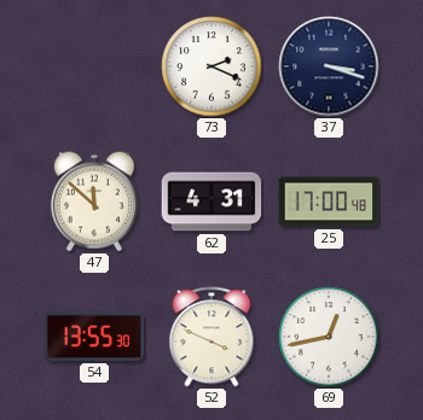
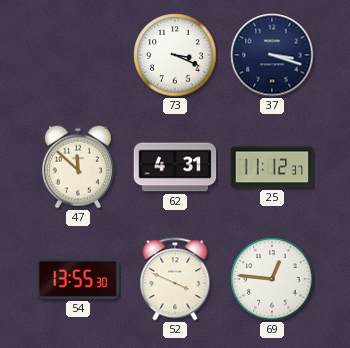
73: 2:19 -> 3:19 (175, 55)
25: 17:00 -> 11:12 (272, 167)
69: 12:43 -> 12:46 (272, 279)
